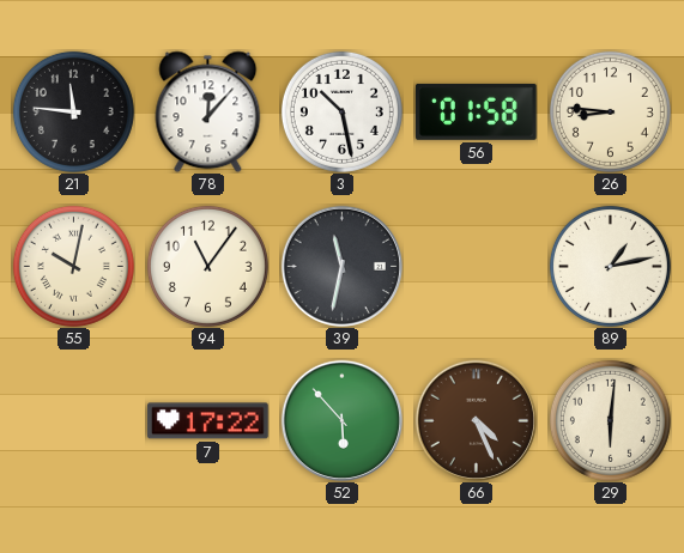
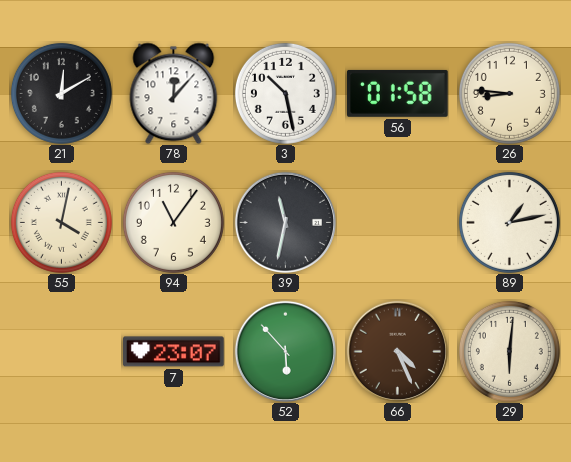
21: 11:46 -> 12:10 (61, 93)
55: 10:02 -> 4:02 (61, 222)
7: 17:22 -> 23:07 (174, 352)
